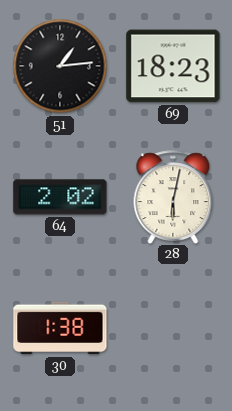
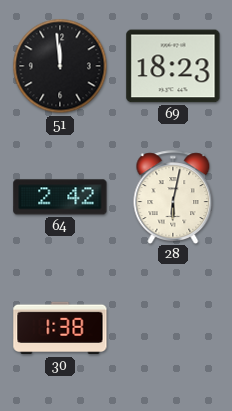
51: 1:14 -> 11:59 (60, 66)
64: 2:02 -> 2:42 (60, 197)
